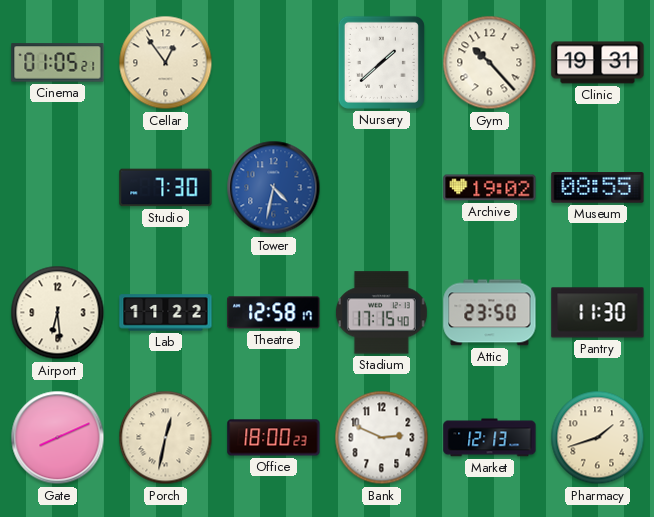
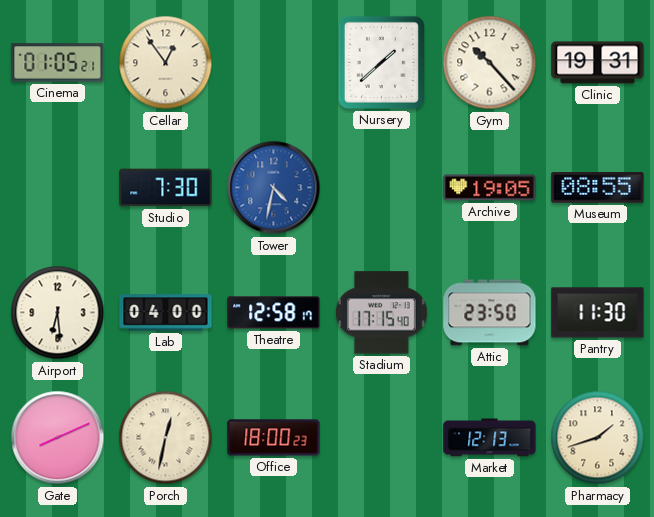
Archive: 19:02 -> 19:05 (490, 188)
Lab: 11:22 -> 04:00 (166, 313)
Bank: 2:49 -> none (382, 438)
